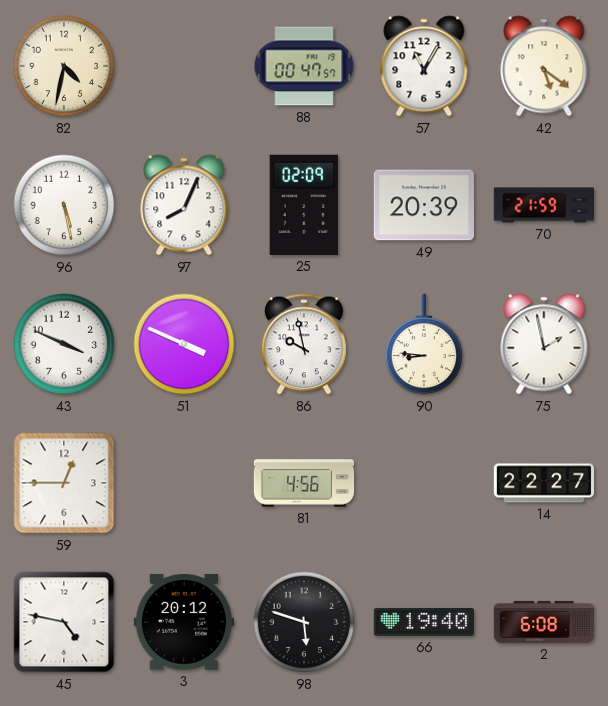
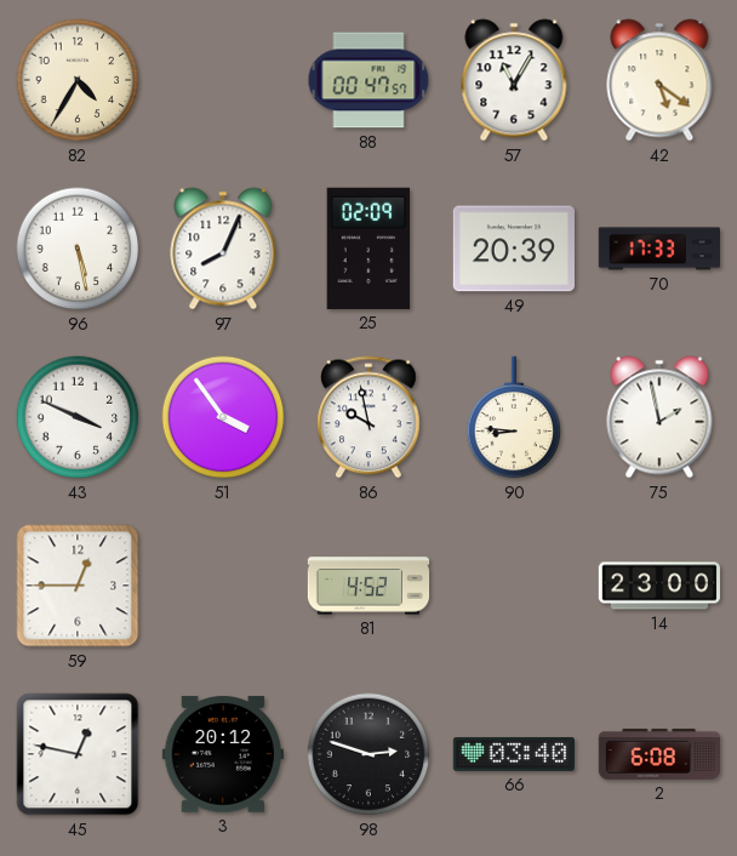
82: 4:32 -> 4:35 (78, 80)
70: 21:59 -> 17:33 (658, 249)
51: 3:49 -> 3:54 (223, 417)
81: 4:56 -> 4:52 (368, 586)
14: 22:27 -> 23:00 (658, 586)
45: 4:47 -> 12:47 (78, 754)
98: 5:48 -> 2:48 (368, 754)
66: 19:40 -> 03:40 (513, 754)
